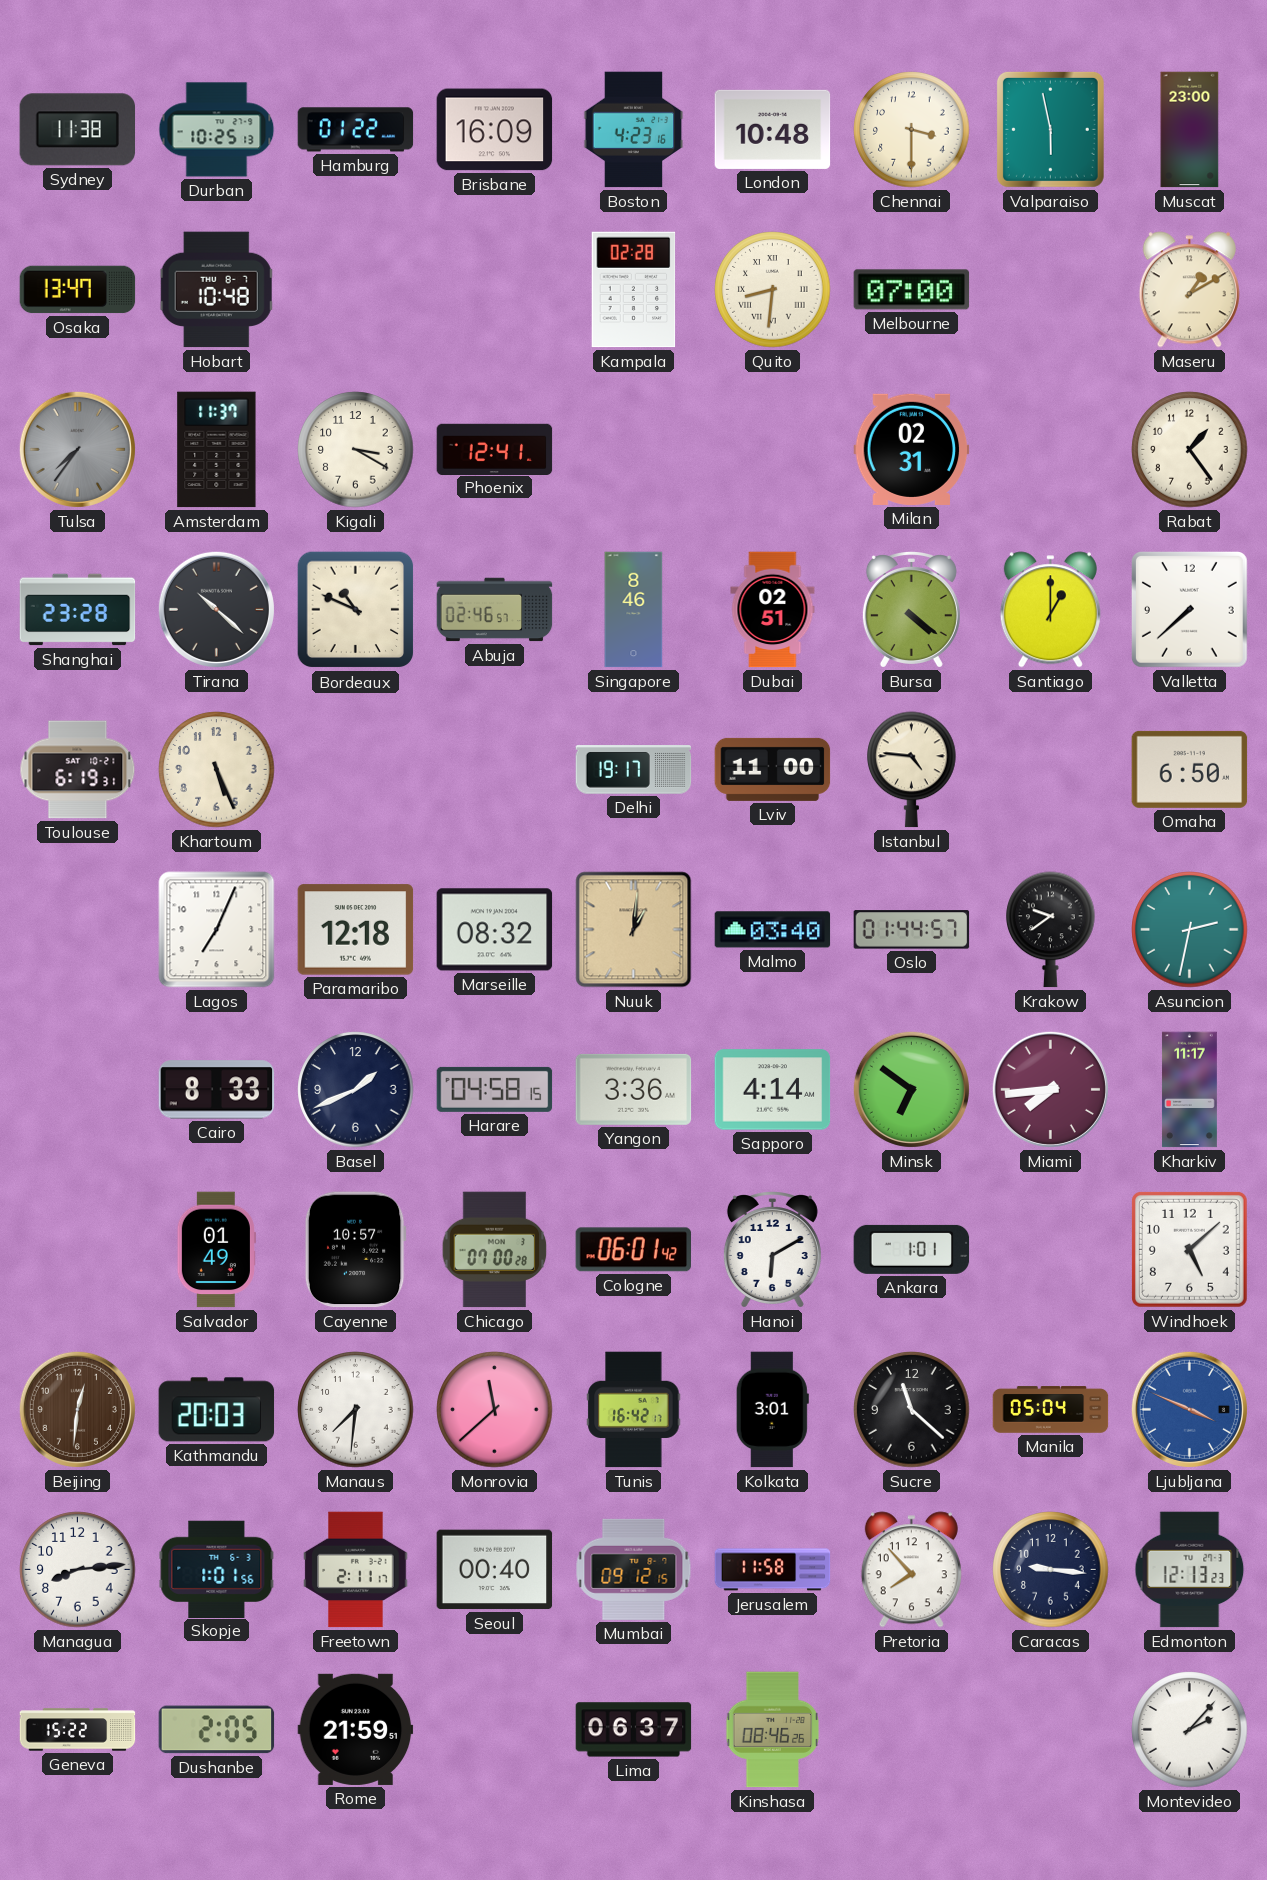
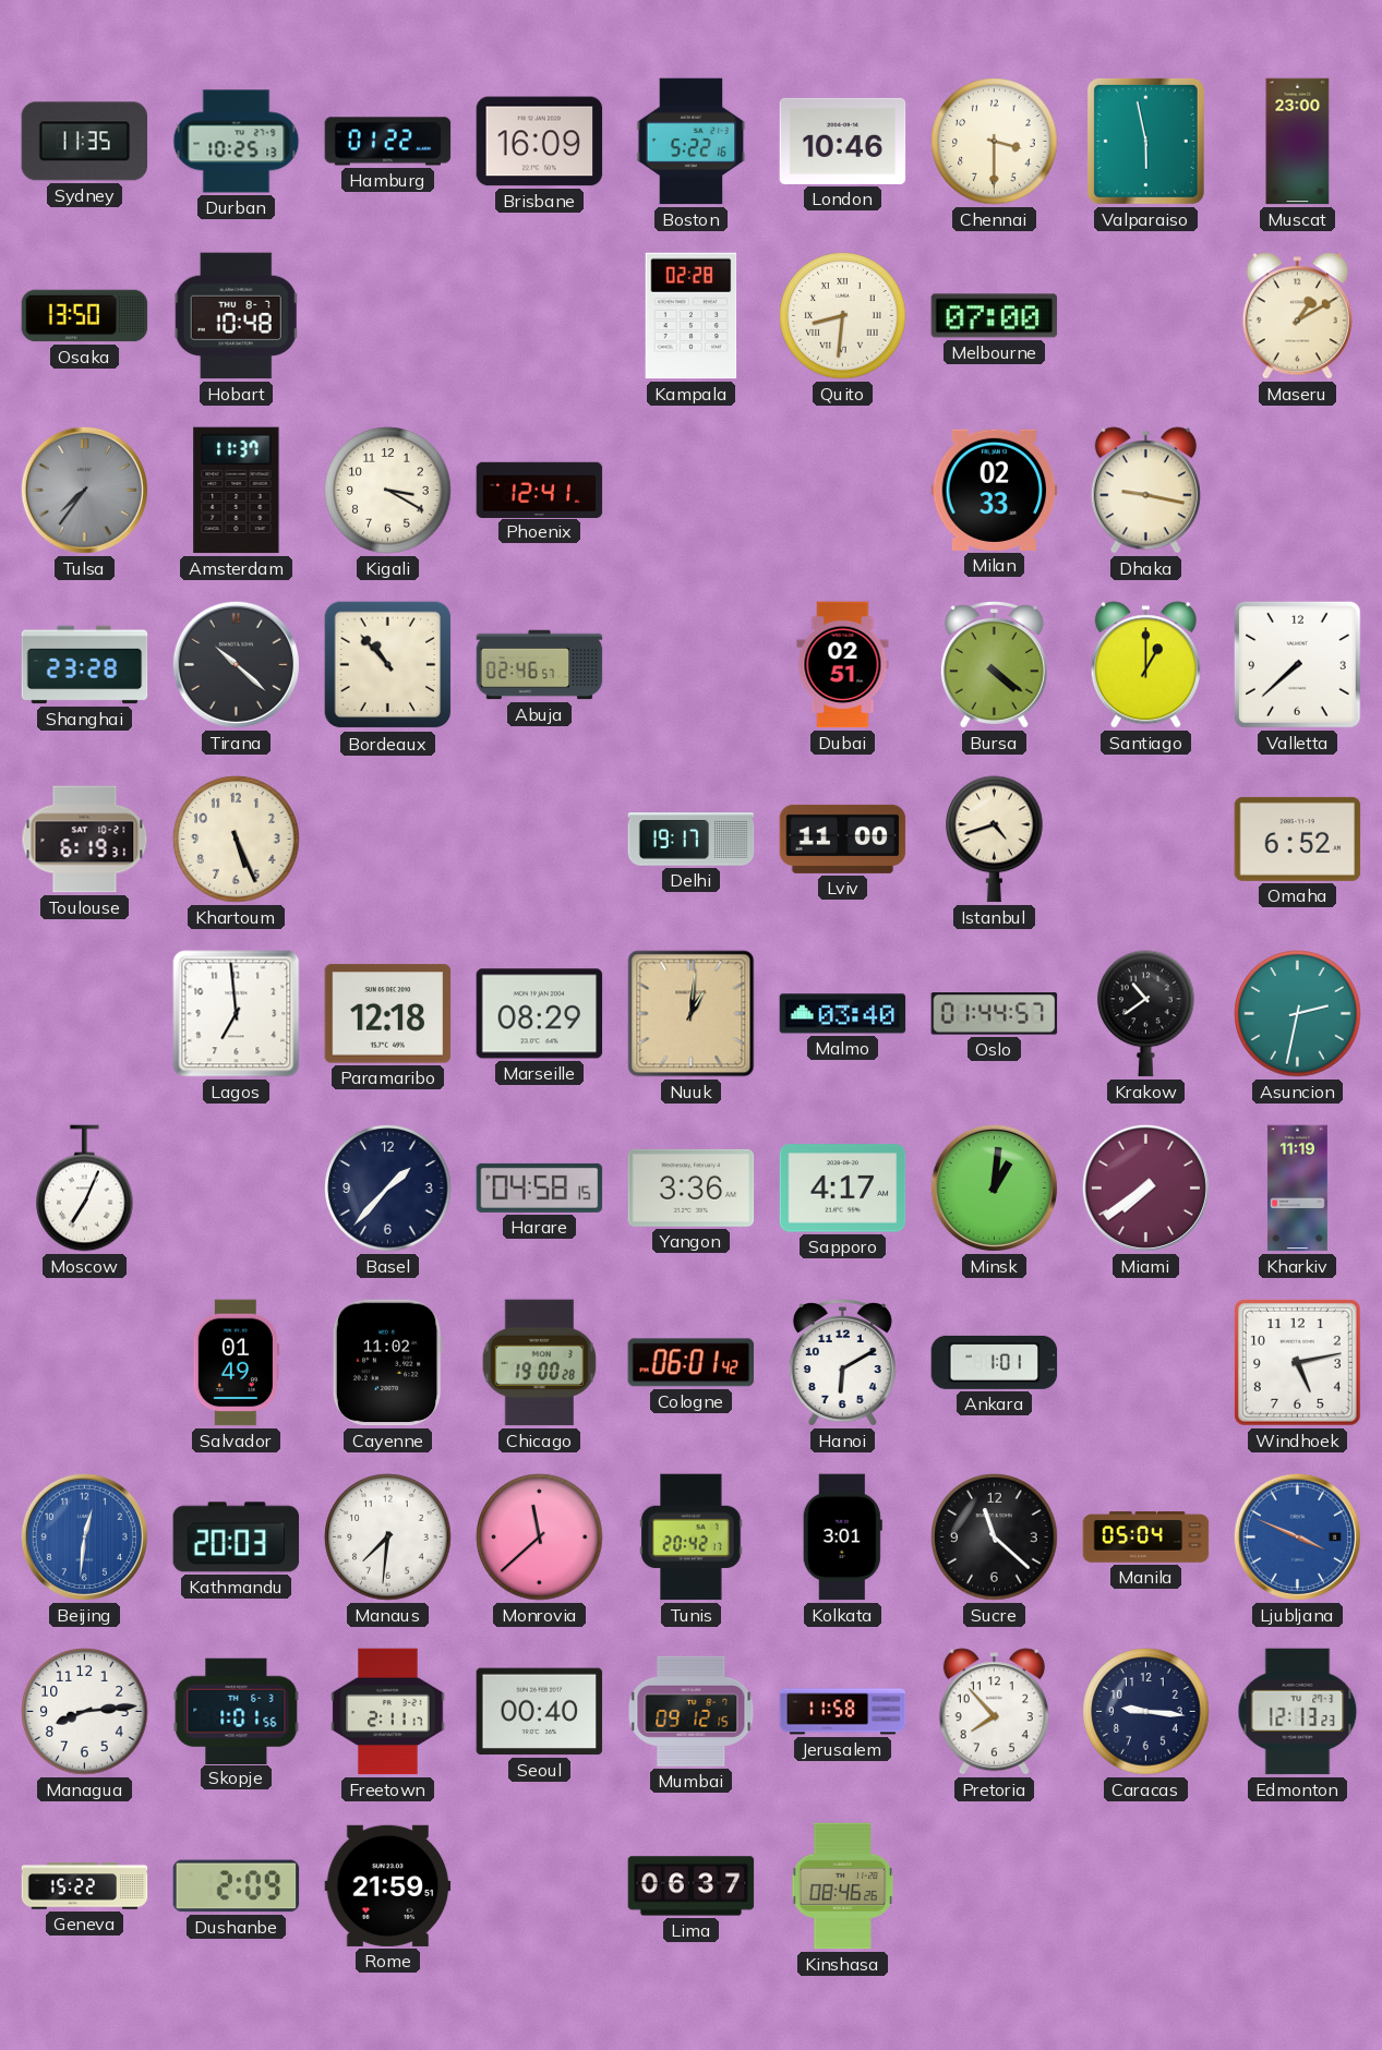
Sydney: 11:38 -> 11:35 (85, 142)
Boston: 4:23 -> 5:22 (692, 142)
London: 10:48 -> 10:46 (843, 141)
Osaka: 13:47 -> 13:50 (85, 316)
Milan: 02:31 -> 02:33 (995, 490)
Dhaka: none -> 9:17 (1145, 491)
Rabat: 1:24 -> none (1190, 450)
Bordeaux: 10:49 -> 10:53 (388, 665)
Singapore: 8:46 -> none (634, 610)
Istanbul: 4:46 -> 4:42 (995, 840)
Omaha: 6:50 -> 6:52 (1298, 839)
Lagos: 7:04 -> 6:59 (237, 1014)
Marseille: 08:32 -> 08:29 (540, 1014)
Krakow: 9:39 -> 10:39 (1146, 1014)
Moscow: none -> 7:04 (85, 1189)
Cairo: 8:33 -> none (217, 1090)
Basel: 1:41 -> 1:37 (388, 1189)
Sapporo: 4:14 -> 4:17 (843, 1189)
Minsk: 6:51 -> 1:01 (994, 1187)
Miami: 7:44 -> 7:39 (1145, 1187)
Kharkiv: 11:17 -> 11:19 (1297, 1189)
Cayenne: 10:57 -> 11:02 (387, 1363)
Chicago: 07:00 -> 19:00 (540, 1363)
Windhoek: 5:08 -> 5:13 (1297, 1362)
Beijing dial: brown -> blue (84, 1536)
Tunis: 16:42 -> 20:42 (692, 1537)
Dushanbe: 2:05 -> 2:09 (237, 1886)
Montevideo: 2:07 -> none (1190, 1730)
